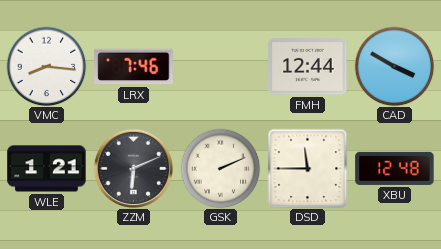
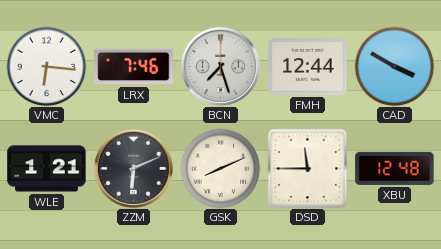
VMC: 8:16 -> 6:16 (46, 66)
BCN: none -> 7:27 (220, 66)
GSK: 2:11 -> 8:11 (220, 168)
